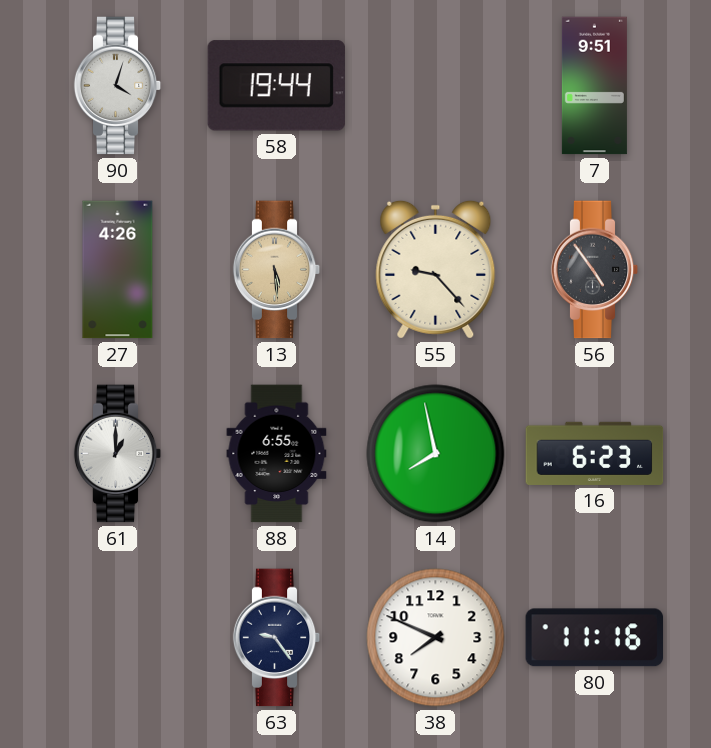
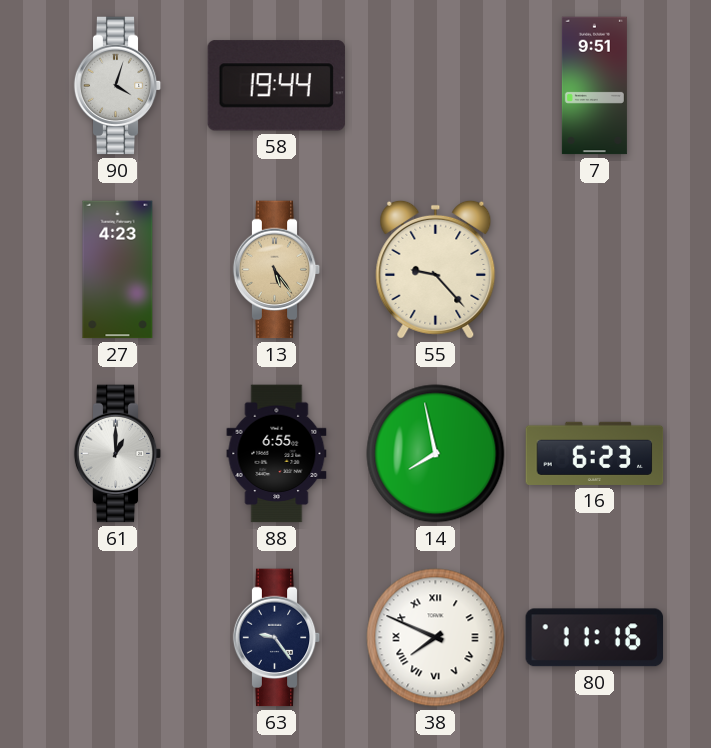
27: 4:26 -> 4:23 (118, 270)
13: 5:29 -> 5:24 (277, 270)
56: 4:54 -> none (595, 270)
38 numerals: Arabic -> Roman (436, 638)
